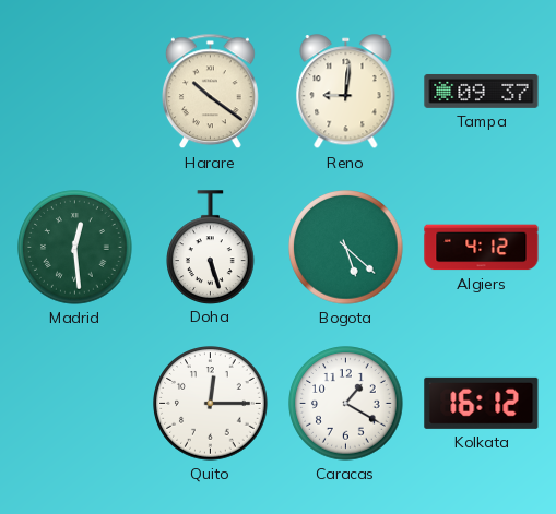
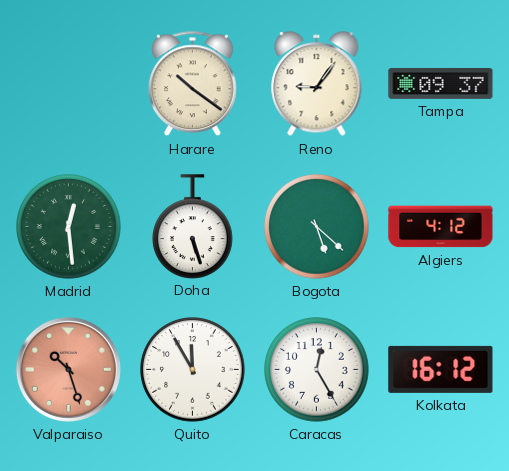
Reno: 9:01 -> 9:06 (317, 84)
Valparaiso: none -> 10:27 (68, 369)
Quito: 12:15 -> 11:55 (193, 370)
Caracas: 1:20 -> 12:25 (317, 370)
